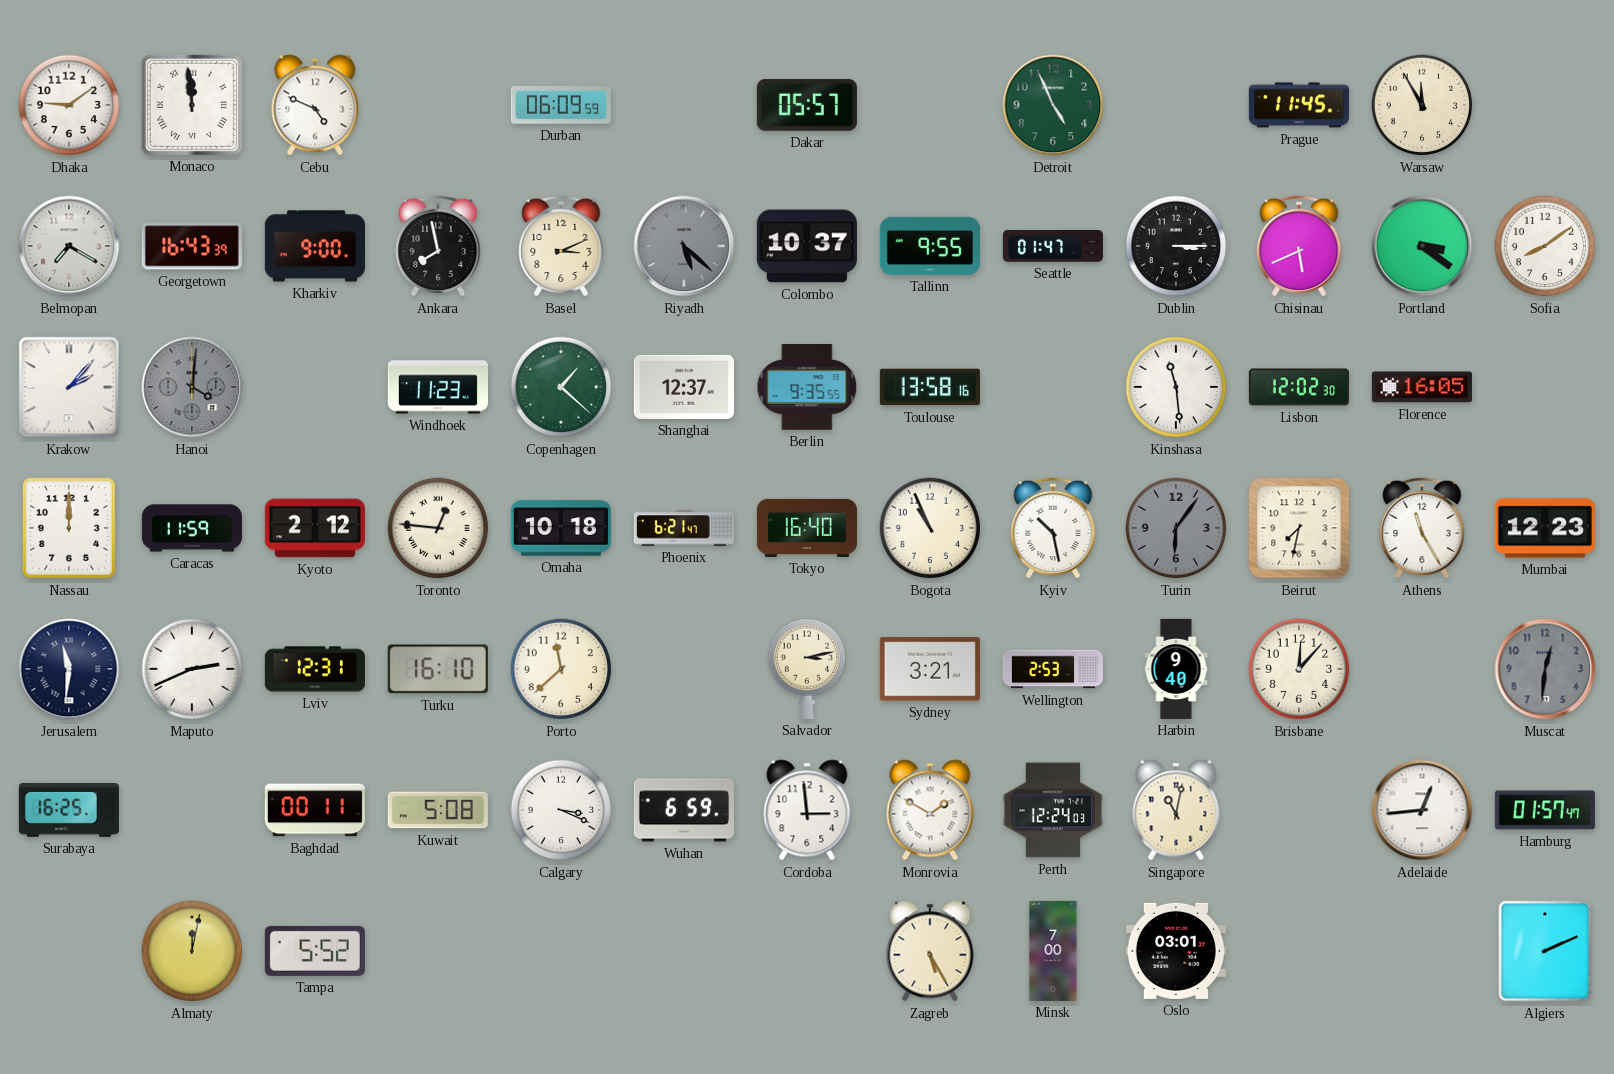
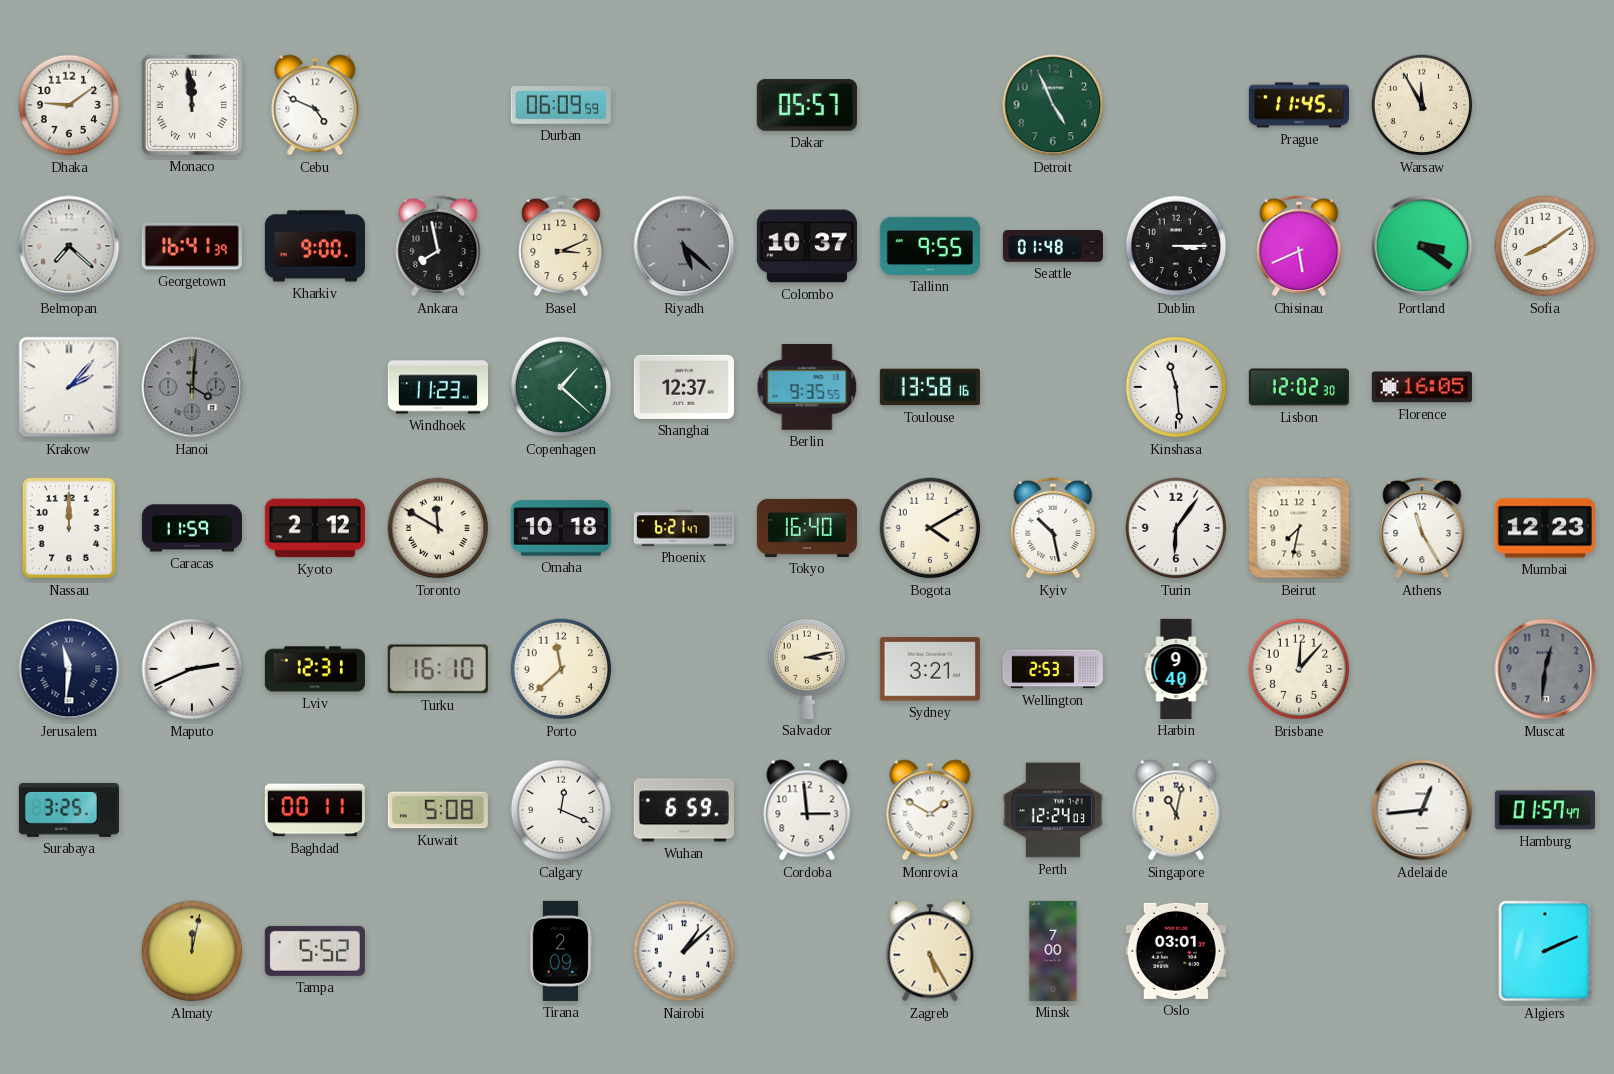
Belmopan: 7:20 -> 7:22 (69, 246)
Georgetown: 16:43 -> 16:41 (192, 246)
Seattle: 01:47 -> 01:48 (1053, 246)
Toronto: 12:46 -> 11:50 (438, 528)
Bogota: 10:56 -> 4:10 (930, 528)
Turin dial: grey -> white (1176, 528)
Surabaya: 16:25 -> 3:25 (69, 810)
Calgary: 3:19 -> 12:19 (561, 810)
Tirana: none -> 2:09 (561, 951)
Nairobi: none -> 1:08 (684, 951)
